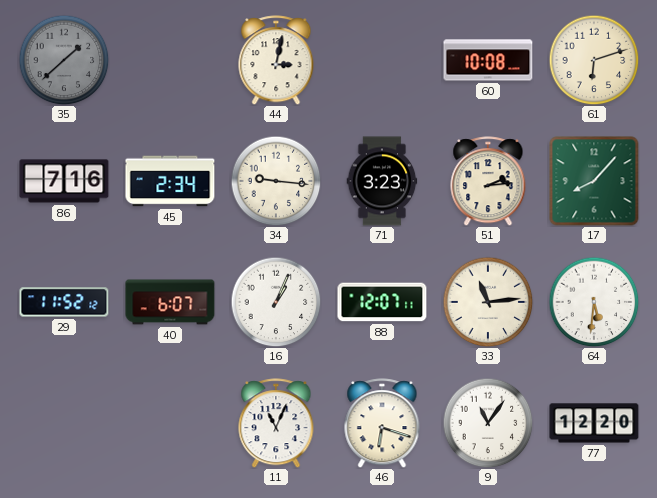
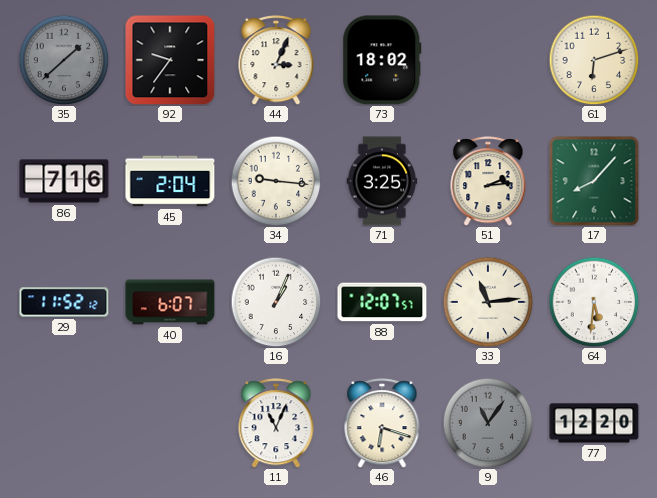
92: none -> 9:36 (170, 60)
44: 3:02 -> 3:04 (276, 60)
73: none -> 18:02 (382, 60)
60: 10:08 -> none (488, 60)
45: 2:34 -> 2:04 (170, 181)
71: 3:23 -> 3:25 (382, 181)
88: 12:07:11 -> 12:07:57 (382, 302)
9 dial: white -> grey (488, 423)
